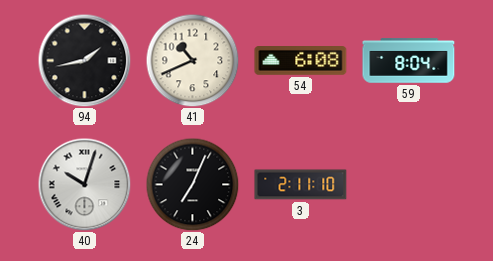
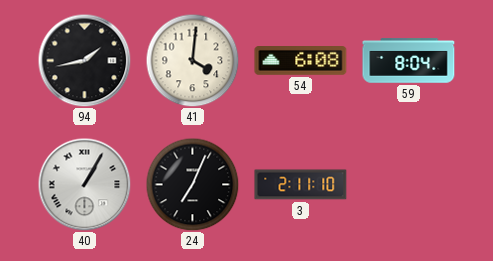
41: 10:41 -> 4:01 (192, 60)
40: 10:03 -> 1:05 (84, 184)
